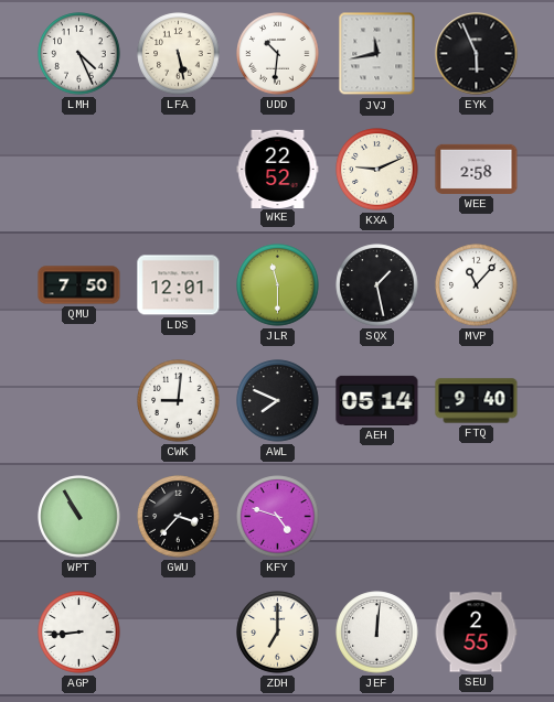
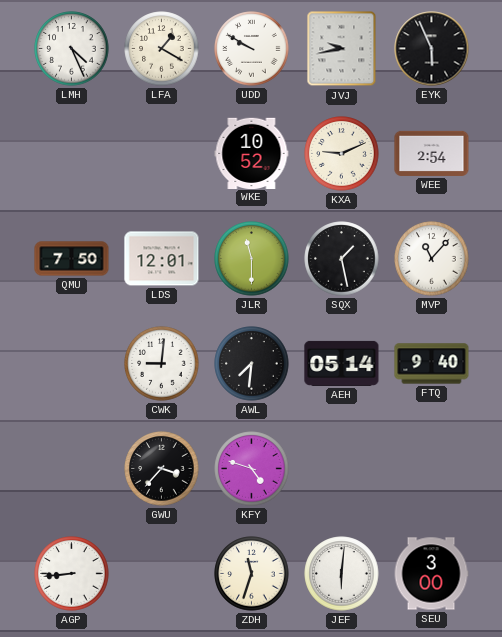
LFA: 5:28 -> 1:20 (162, 49)
UDD: 10:31 -> 9:50 (252, 49)
JVJ: 11:43 -> 9:43 (342, 49)
WKE: 22:52 -> 10:52 (252, 153)
WEE: 2:58 -> 2:54 (432, 153)
AWL: 7:49 -> 7:31 (252, 364)
WPT: 10:55 -> none (79, 517)
ZDH: 7:00 -> 11:33 (252, 574)
JEF: 12:01 -> 6:01 (342, 574)
SEU: 2:55 -> 3:00 (431, 574)
